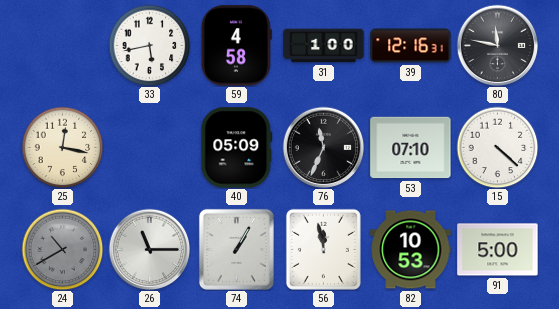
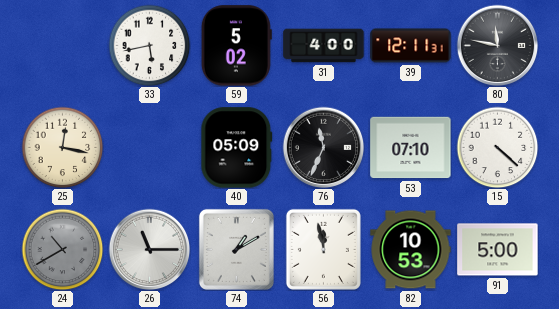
59: 4:58 -> 5:02 (236, 46)
31: 1:00 -> 4:00 (324, 46)
39: 12:16 -> 12:11 (411, 46)
74: 1:05 -> 1:10 (236, 249)
